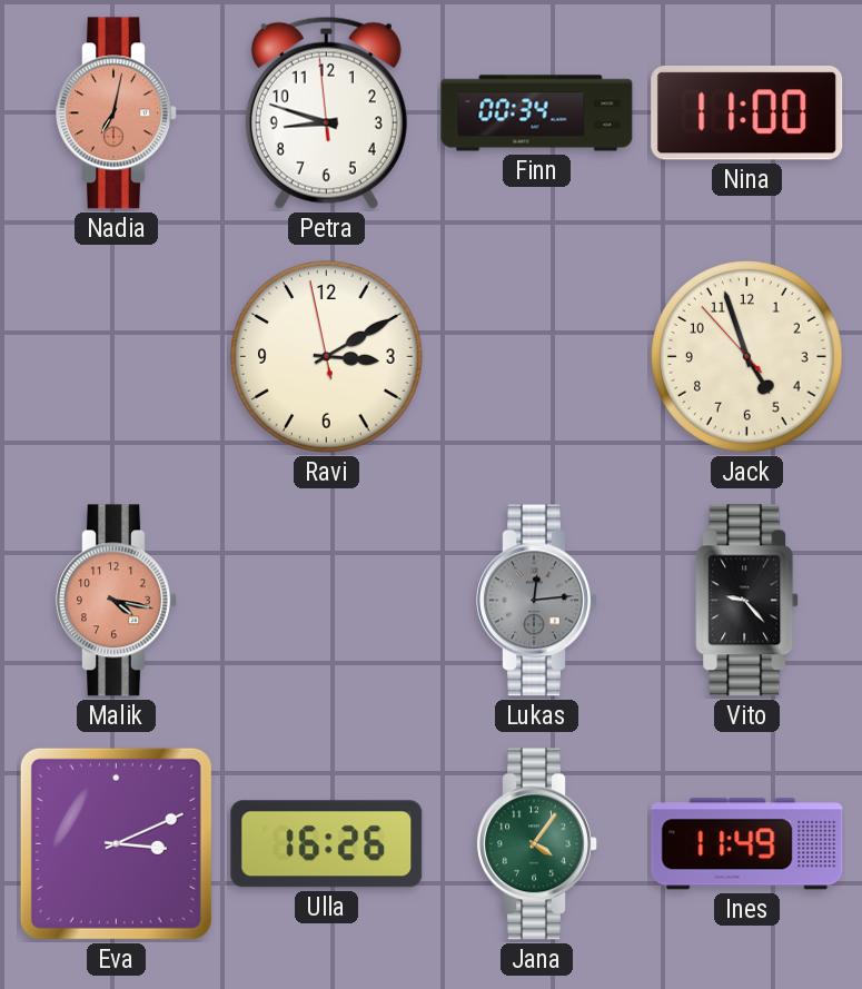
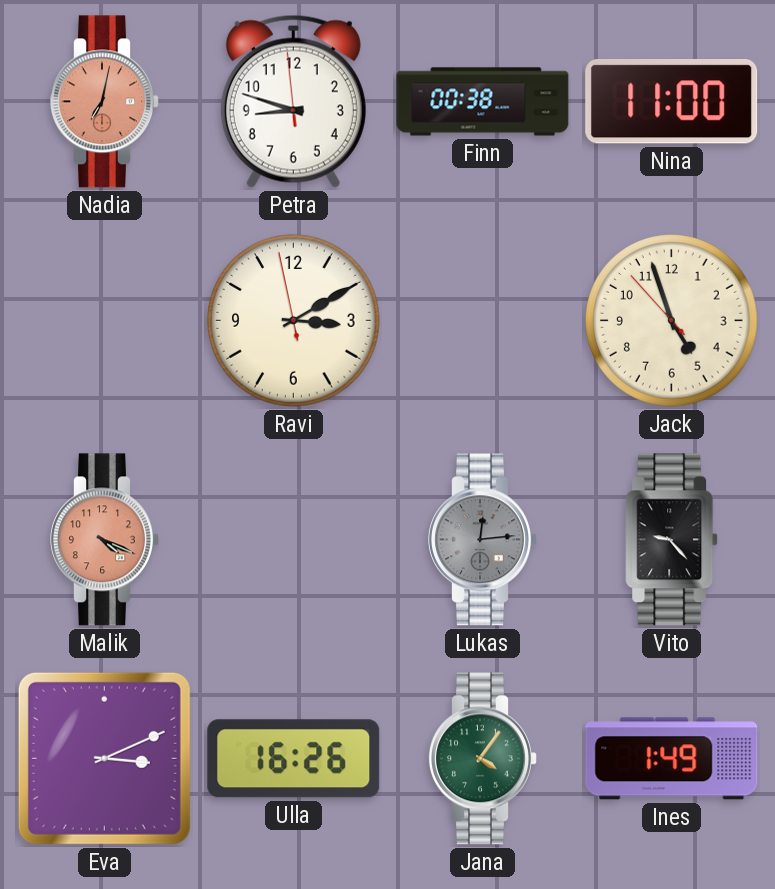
Finn: 00:34 -> 00:38 (483, 102)
Malik: 4:17 -> 4:19 (105, 540)
Ines: 11:49 -> 1:49 (672, 759)
